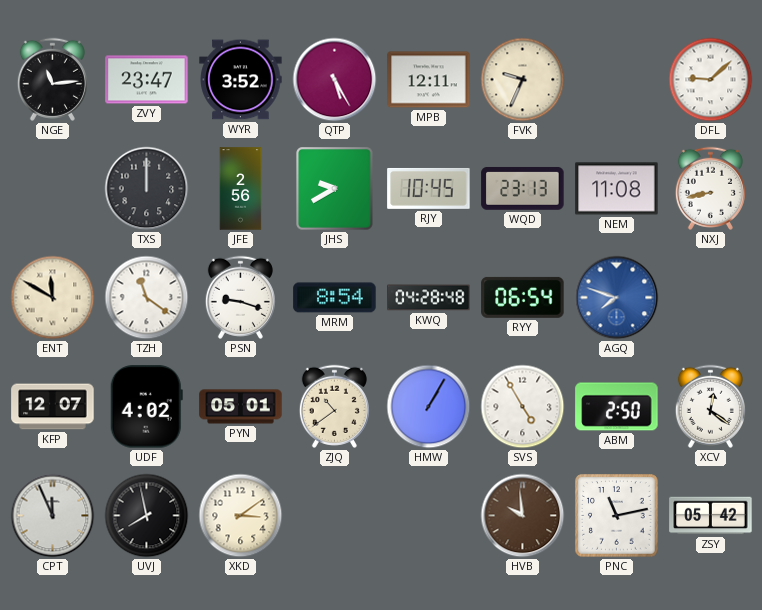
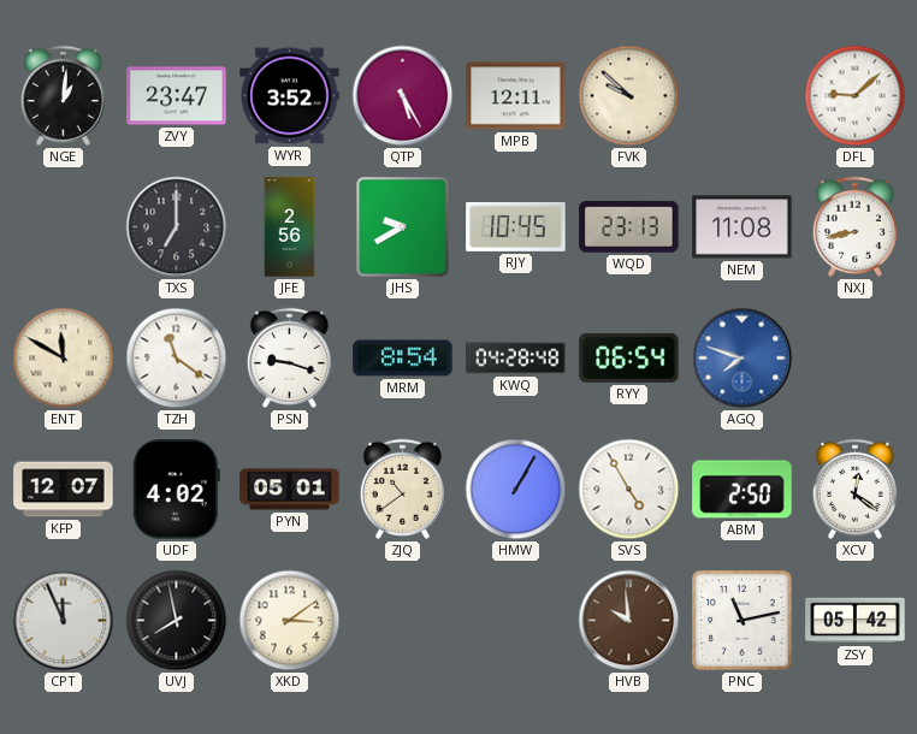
NGE: 11:14 -> 1:01 (63, 95)
FVK: 9:34 -> 9:52 (629, 96)
TXS: 12:00 -> 7:00 (177, 227)
